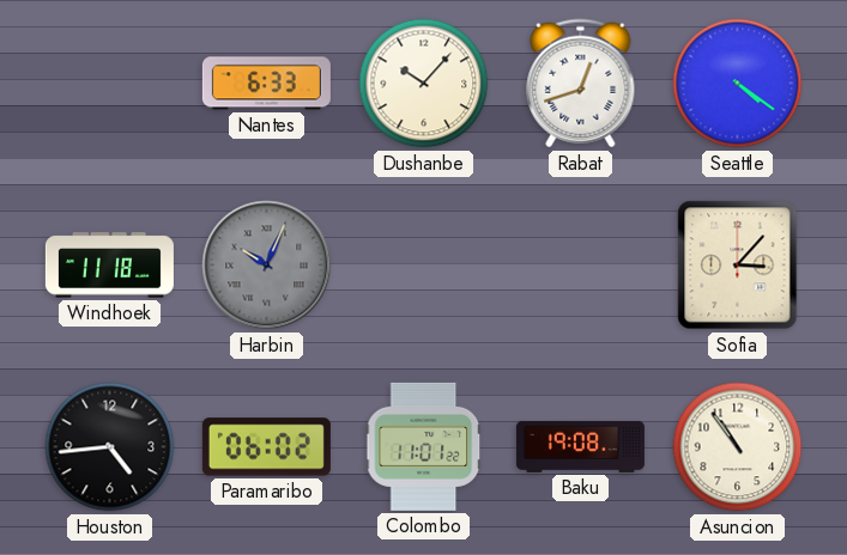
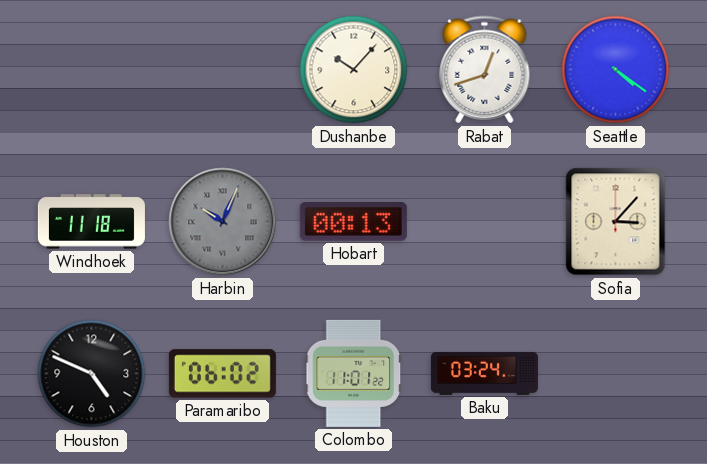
Nantes: 6:33 -> none (266, 84)
Hobart: none -> 00:13 (353, 221)
Houston: 4:44 -> 4:49 (92, 374)
Baku: 19:08 -> 03:24 (484, 373)
Asuncion: 10:54 -> none (738, 447)
